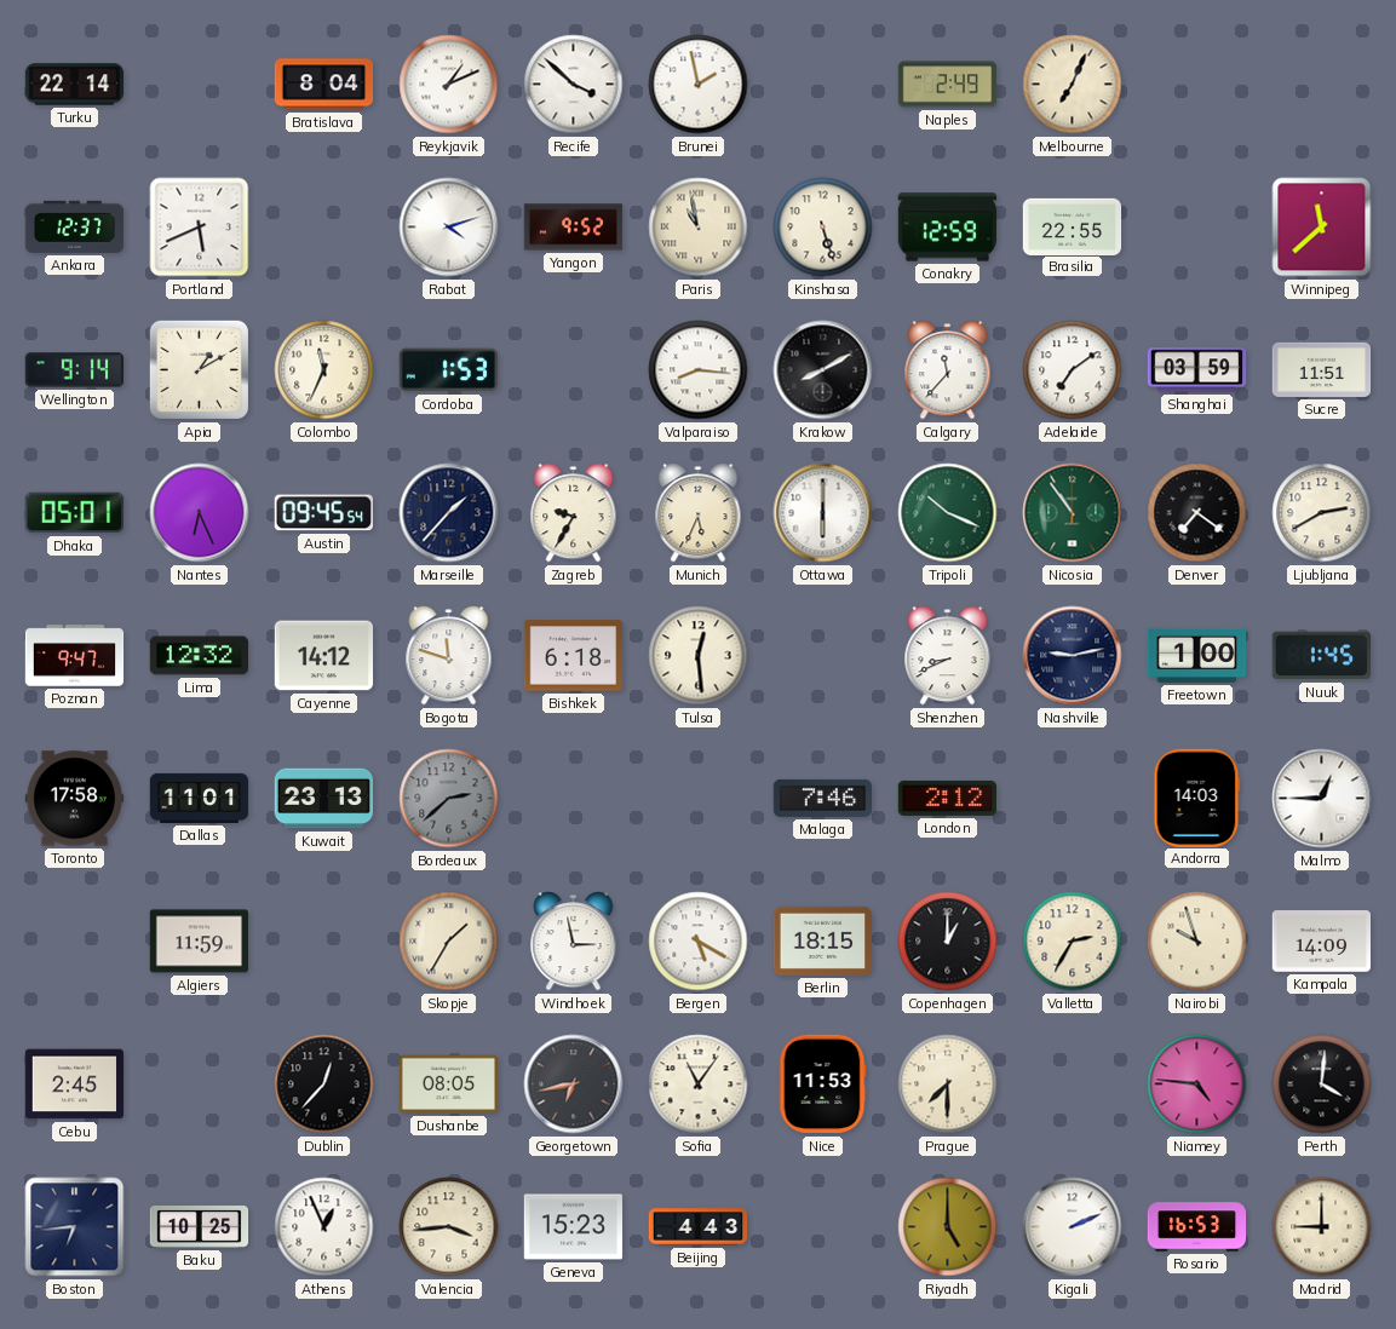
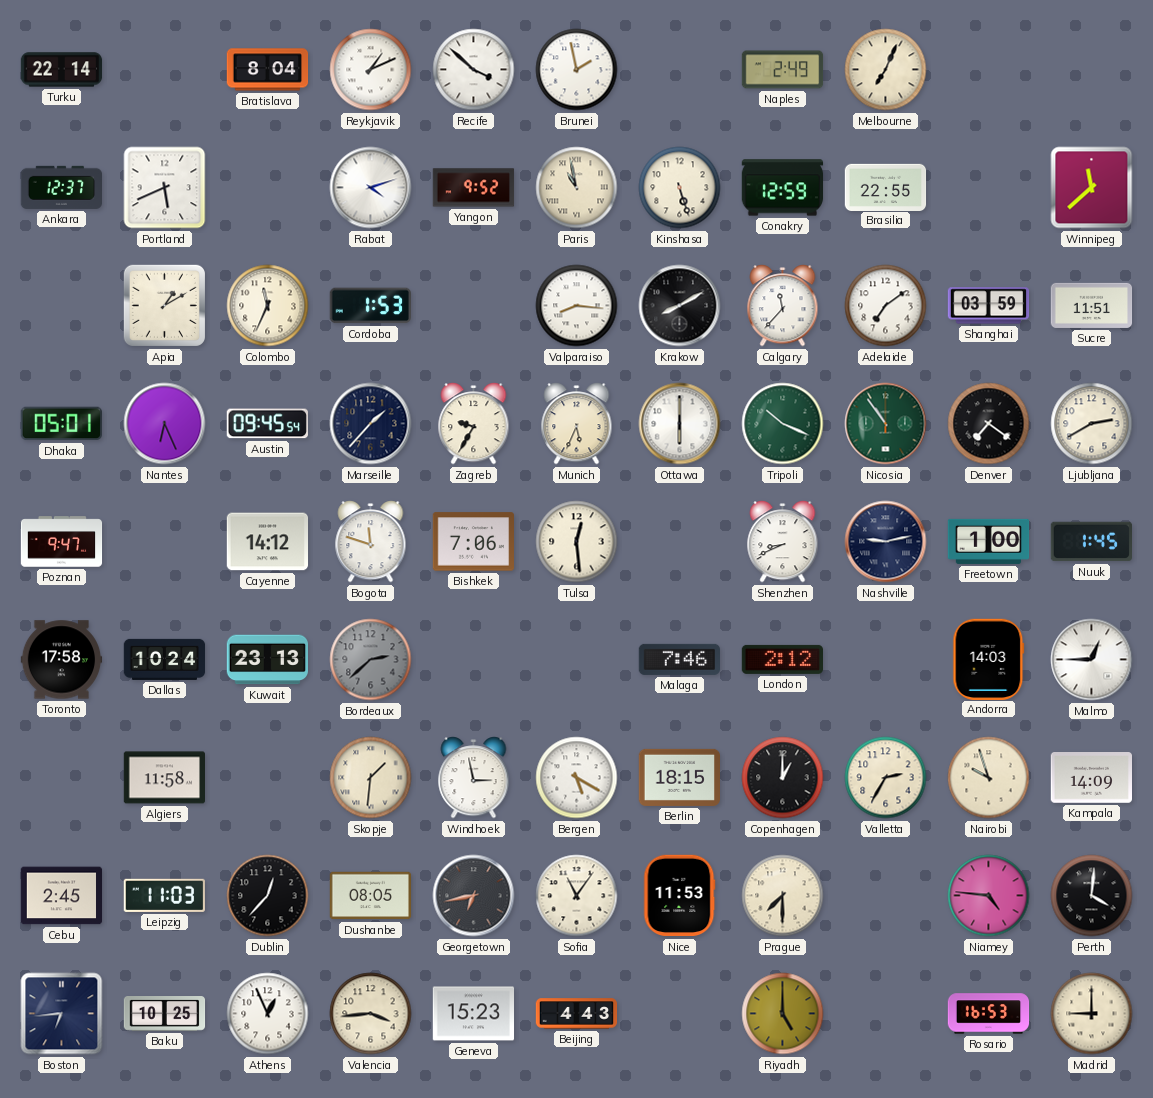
Wellington: 9:14 -> none (75, 370)
Lima: 12:32 -> none (199, 656)
Bishkek: 6:18 -> 7:06 (473, 542)
Dallas: 11:01 -> 10:24 (165, 659)
Algiers: 11:59 -> 11:58 (164, 778)
Skopje: 1:35 -> 1:31 (371, 778)
Leipzig: none -> 11:03 (164, 895)
Kigali: 2:11 -> none (1073, 1227)
